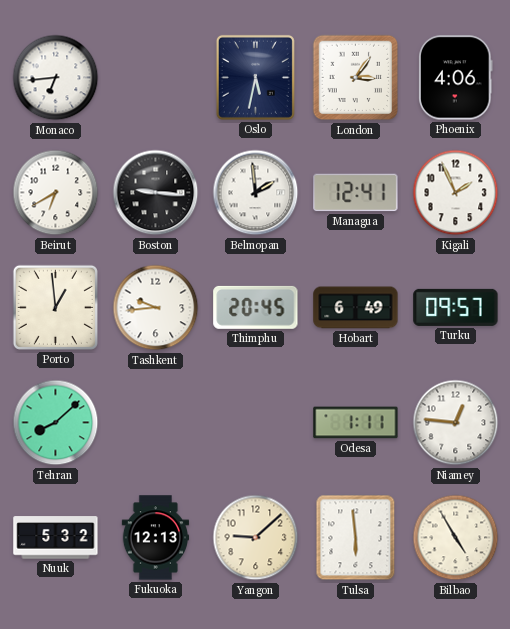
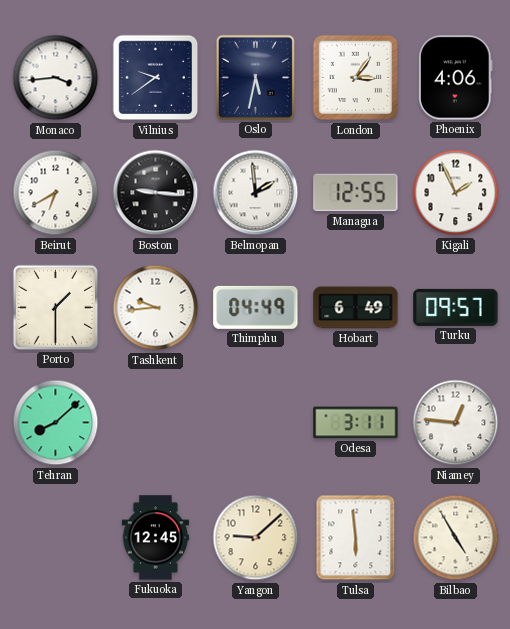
Monaco: 6:44 -> 3:44 (56, 78)
Vilnius: none -> 9:39 (156, 78)
Managua: 12:41 -> 12:55 (356, 193)
Porto: 12:59 -> 1:30 (55, 307)
Thimphu: 20:45 -> 04:49 (256, 307)
Odesa: 1:11 -> 3:11 (356, 423)
Nuuk: 5:32 -> none (56, 538)
Fukuoka: 12:13 -> 12:45 (156, 538)
